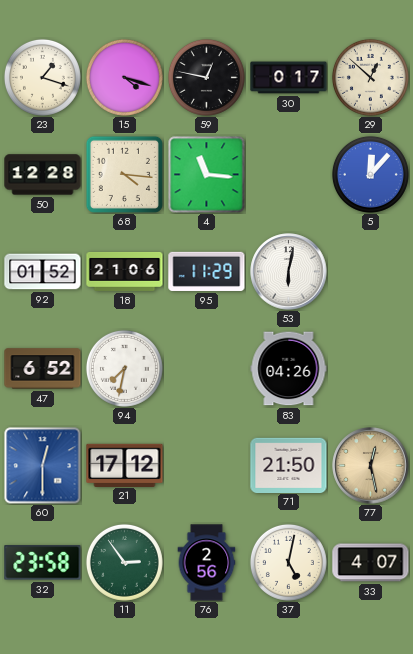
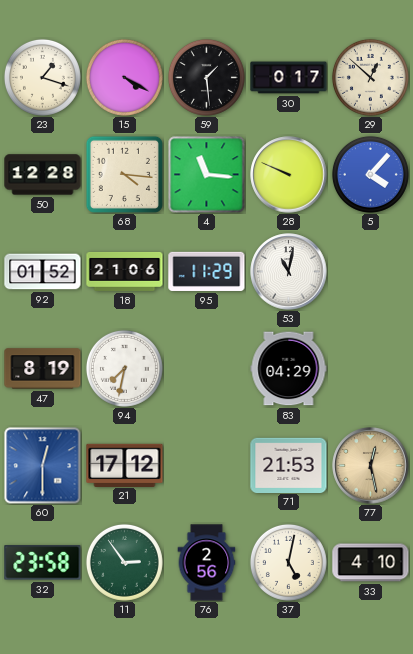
15: 4:18 -> 4:20 (124, 77)
59: 12:47 -> 1:29 (206, 77)
28: none -> 9:49 (289, 175)
5: 12:07 -> 4:07 (370, 174)
53: 6:02 -> 11:02 (289, 272)
47: 6:52 -> 8:19 (43, 369)
83: 04:26 -> 04:29 (289, 369)
71: 21:50 -> 21:53 (289, 465)
33: 4:07 -> 4:10 (371, 563)
